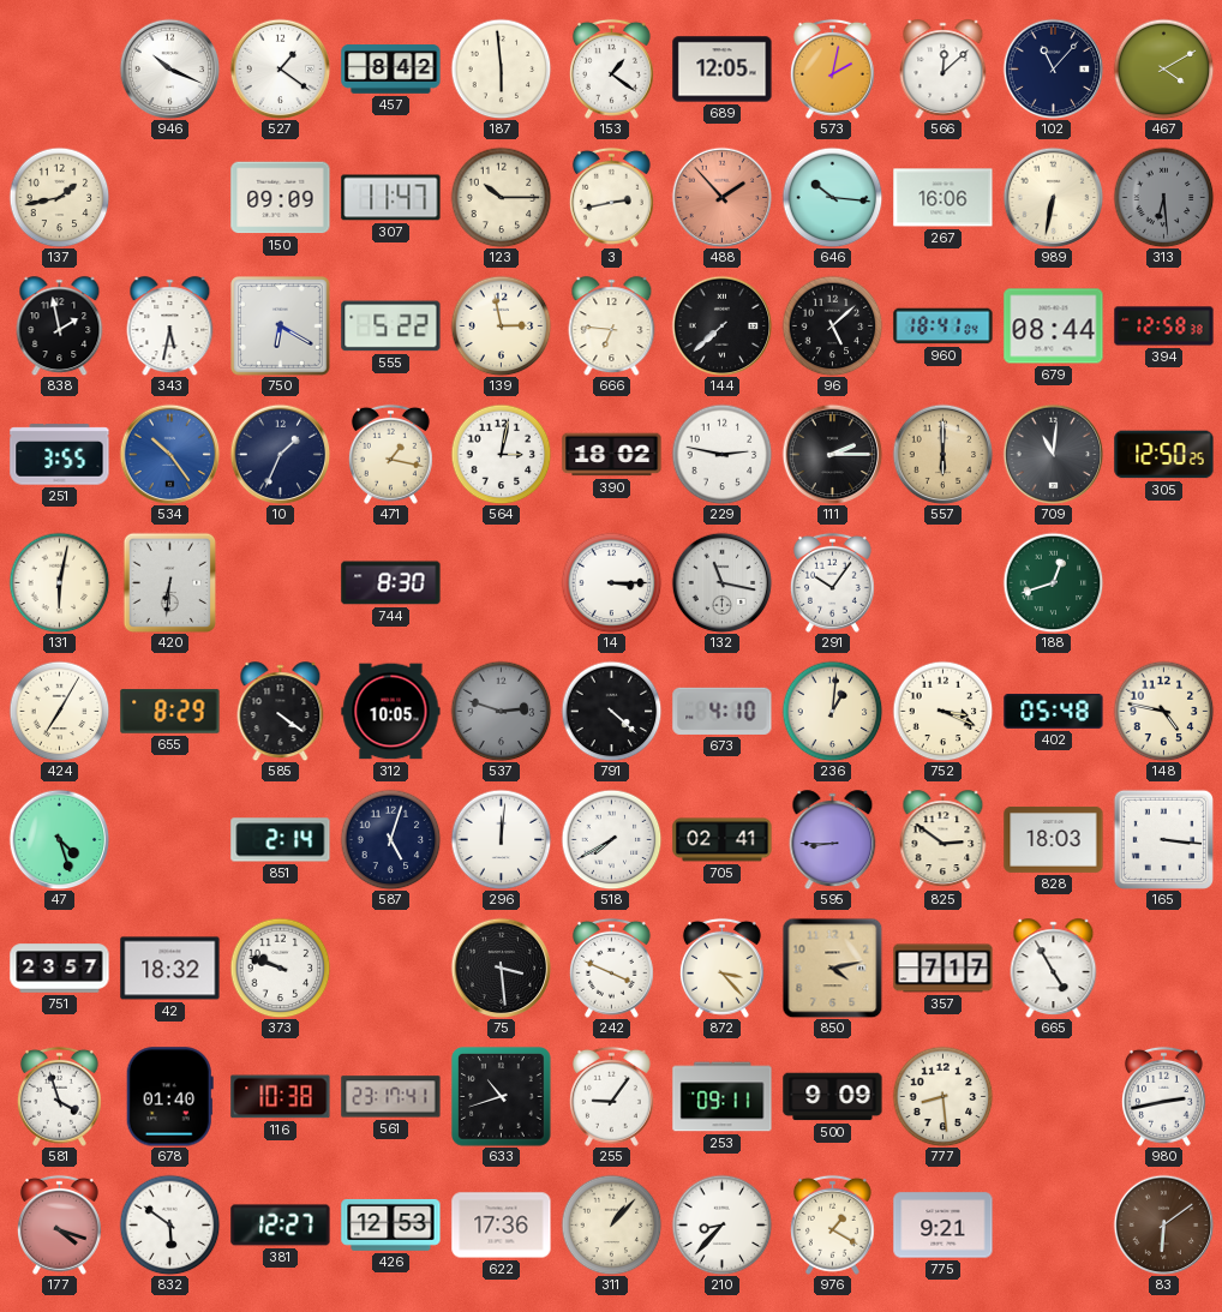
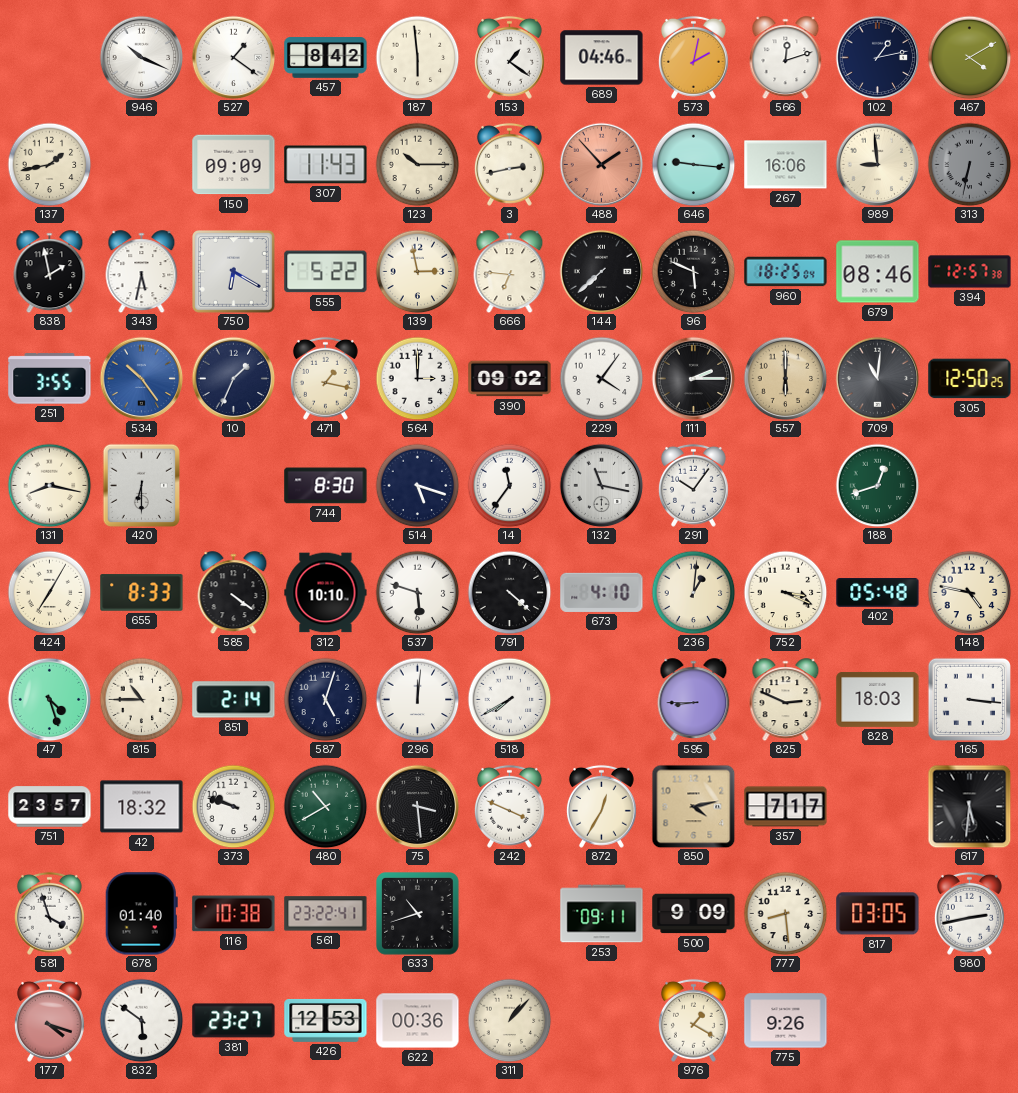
689: 12:05 -> 04:46 (602, 58)
566: 12:08 -> 12:12 (786, 58)
102: 11:07 -> 1:13 (877, 57)
307: 11:47 -> 11:43 (326, 165)
646: 10:16 -> 9:16 (693, 164)
989: 6:32 -> 8:59 (877, 164)
313: 6:29 -> 6:32 (969, 164)
96: 5:08 -> 5:49 (693, 271)
960: 18:41 -> 18:25 (786, 272)
679: 08:44 -> 08:46 (878, 272)
394: 12:58 -> 12:57 (970, 272)
564: 3:02 -> 3:00 (417, 378)
390: 18:02 -> 09:02 (510, 379)
229: 2:47 -> 4:06 (601, 378)
131: 6:02 -> 8:17 (49, 485)
420: 6:31 -> 6:30 (142, 485)
514: none -> 5:18 (417, 485)
14: 3:15 -> 11:36 (509, 485)
655: 8:29 -> 8:33 (142, 593)
312: 10:05 -> 10:10 (326, 593)
537: 2:48 -> 5:48 (417, 592)
537 dial: grey -> white (417, 592)
815: none -> 10:45 (141, 699)
705: 02:41 -> none (723, 840)
825: 2:51 -> 2:49 (786, 700)
480: none -> 10:40 (325, 806)
872: 3:23 -> 12:35 (601, 806)
665: 4:55 -> none (1054, 969)
617: none -> 5:31 (969, 806)
561: 23:17 -> 23:22 (326, 914)
255: 9:06 -> none (611, 1096)
817: none -> 03:05 (878, 914)
381: 12:27 -> 23:27 (234, 1021)
622: 17:36 -> 00:36 (418, 1021)
210: 8:37 -> none (721, 1224)
775: 9:21 -> 9:26 (786, 1021)
83: 6:09 -> none (1163, 1224)
